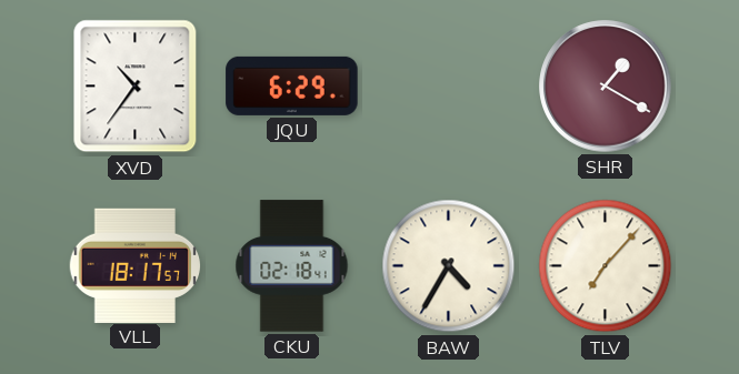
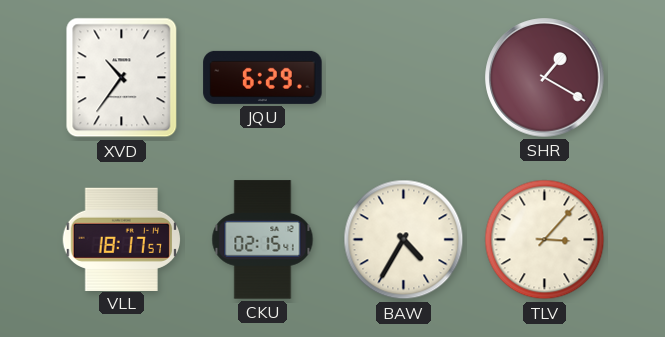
CKU: 02:18 -> 02:15 (263, 240)
TLV: 7:07 -> 3:07 (545, 240)
